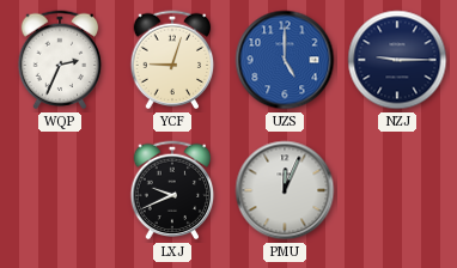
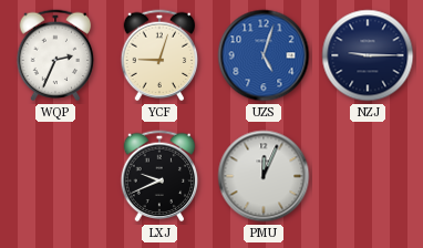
UZS: 5:00 -> 5:03 (264, 55)
